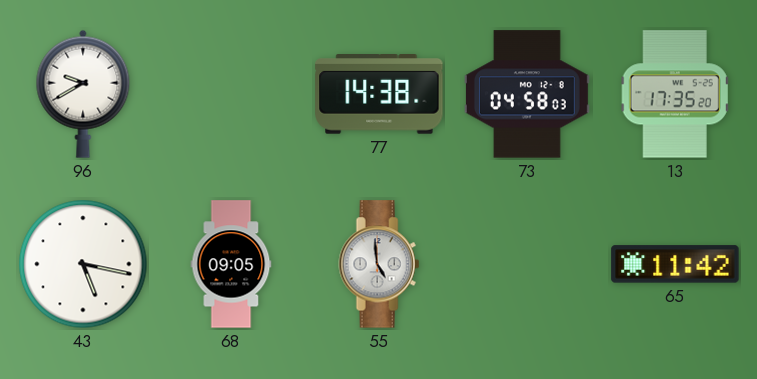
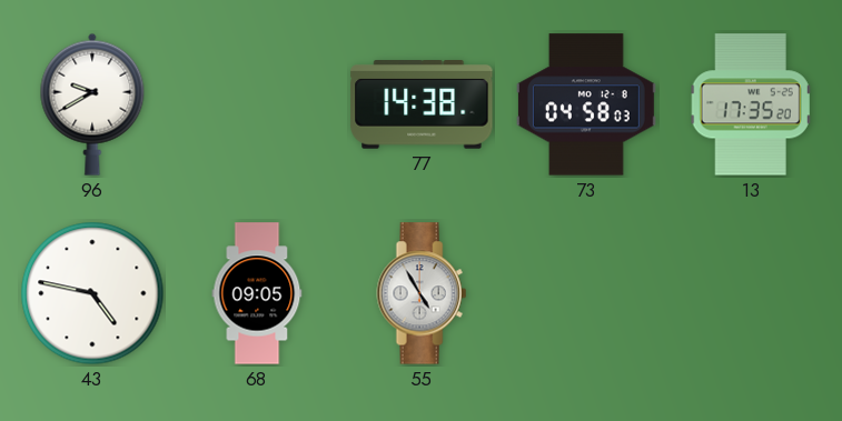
43: 5:17 -> 4:47 (92, 293)
55: 4:59 -> 4:55 (422, 293)
65: 11:42 -> none (675, 264)
